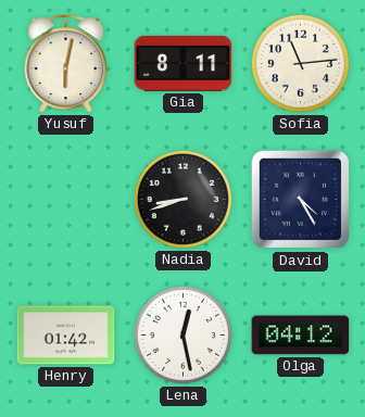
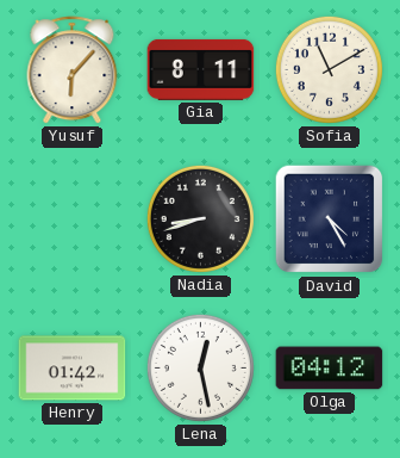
Yusuf: 6:02 -> 6:07 (73, 70)
Sofia: 11:14 -> 11:10 (329, 69)
